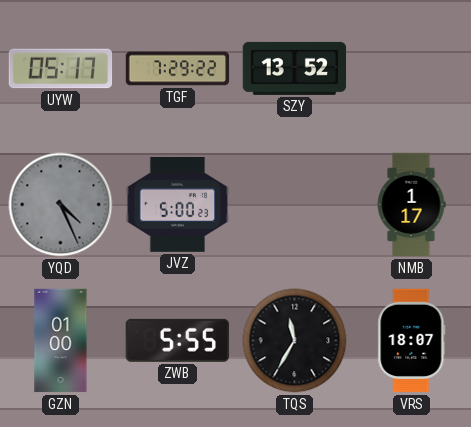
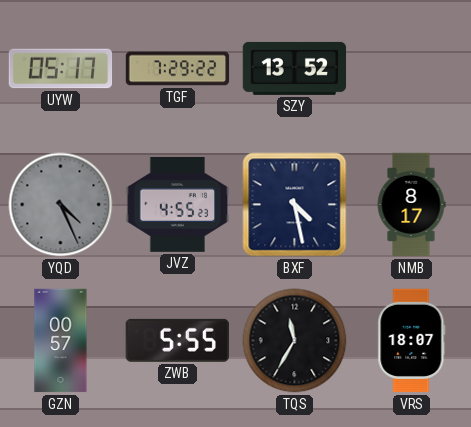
JVZ: 5:00 -> 4:55 (178, 204)
BXF: none -> 4:28 (295, 205)
NMB: 1:17 -> 8:17 (411, 205)
GZN: 01:00 -> 00:57 (61, 341)
